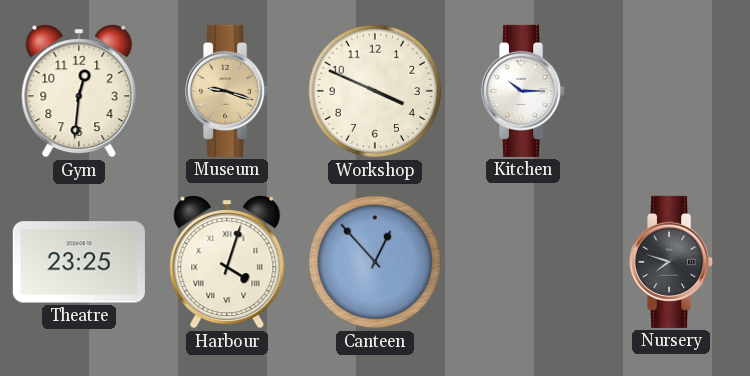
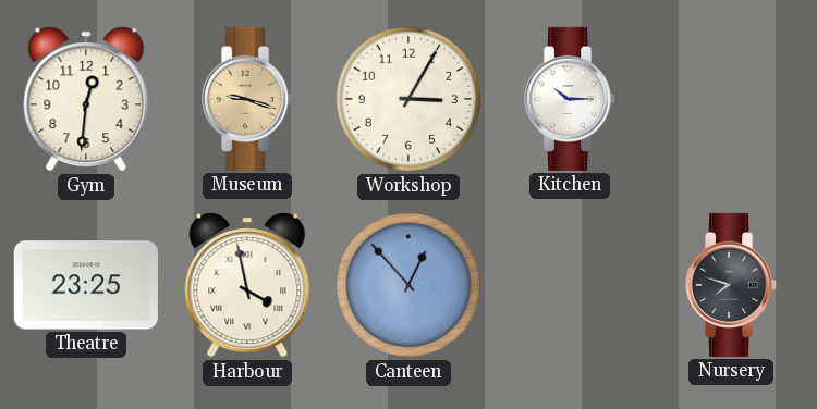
Workshop: 3:49 -> 3:05 (408, 99)
Harbour: 4:03 -> 3:58 (247, 285)
